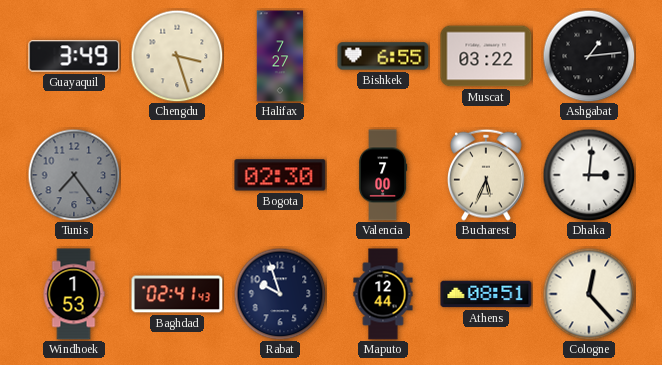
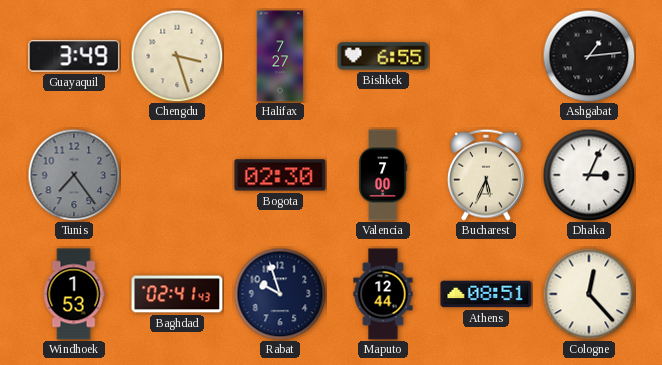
Muscat: 03:22 -> none (486, 56)
Dhaka: 3:01 -> 3:04 (589, 175)
